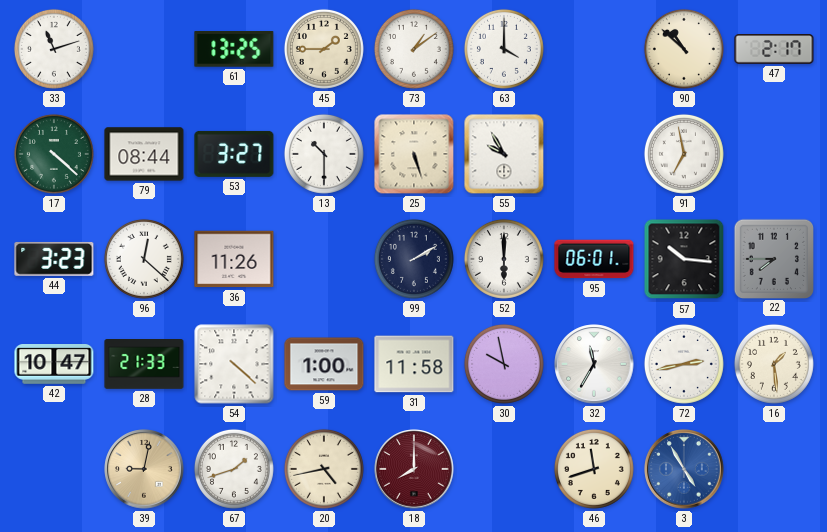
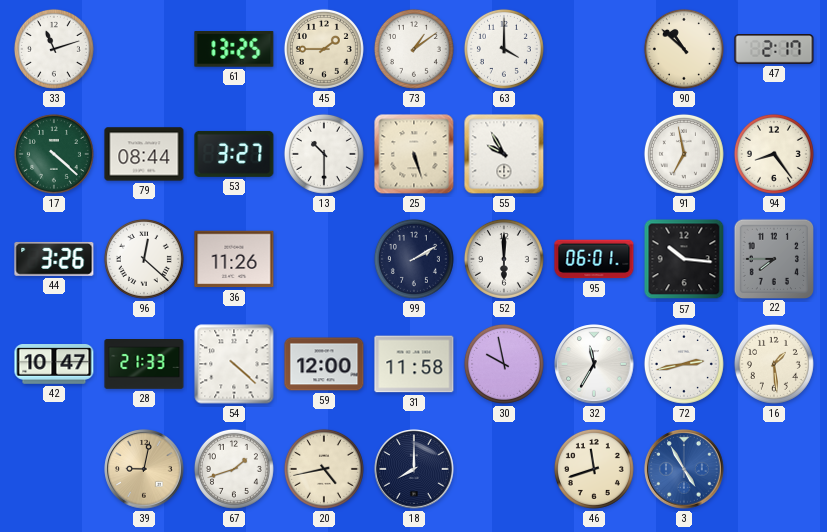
94: none -> 8:24 (774, 154)
44: 3:23 -> 3:26 (54, 259)
59: 1:00 -> 12:00 (324, 364)
18 dial: burgundy -> navy (414, 469)
